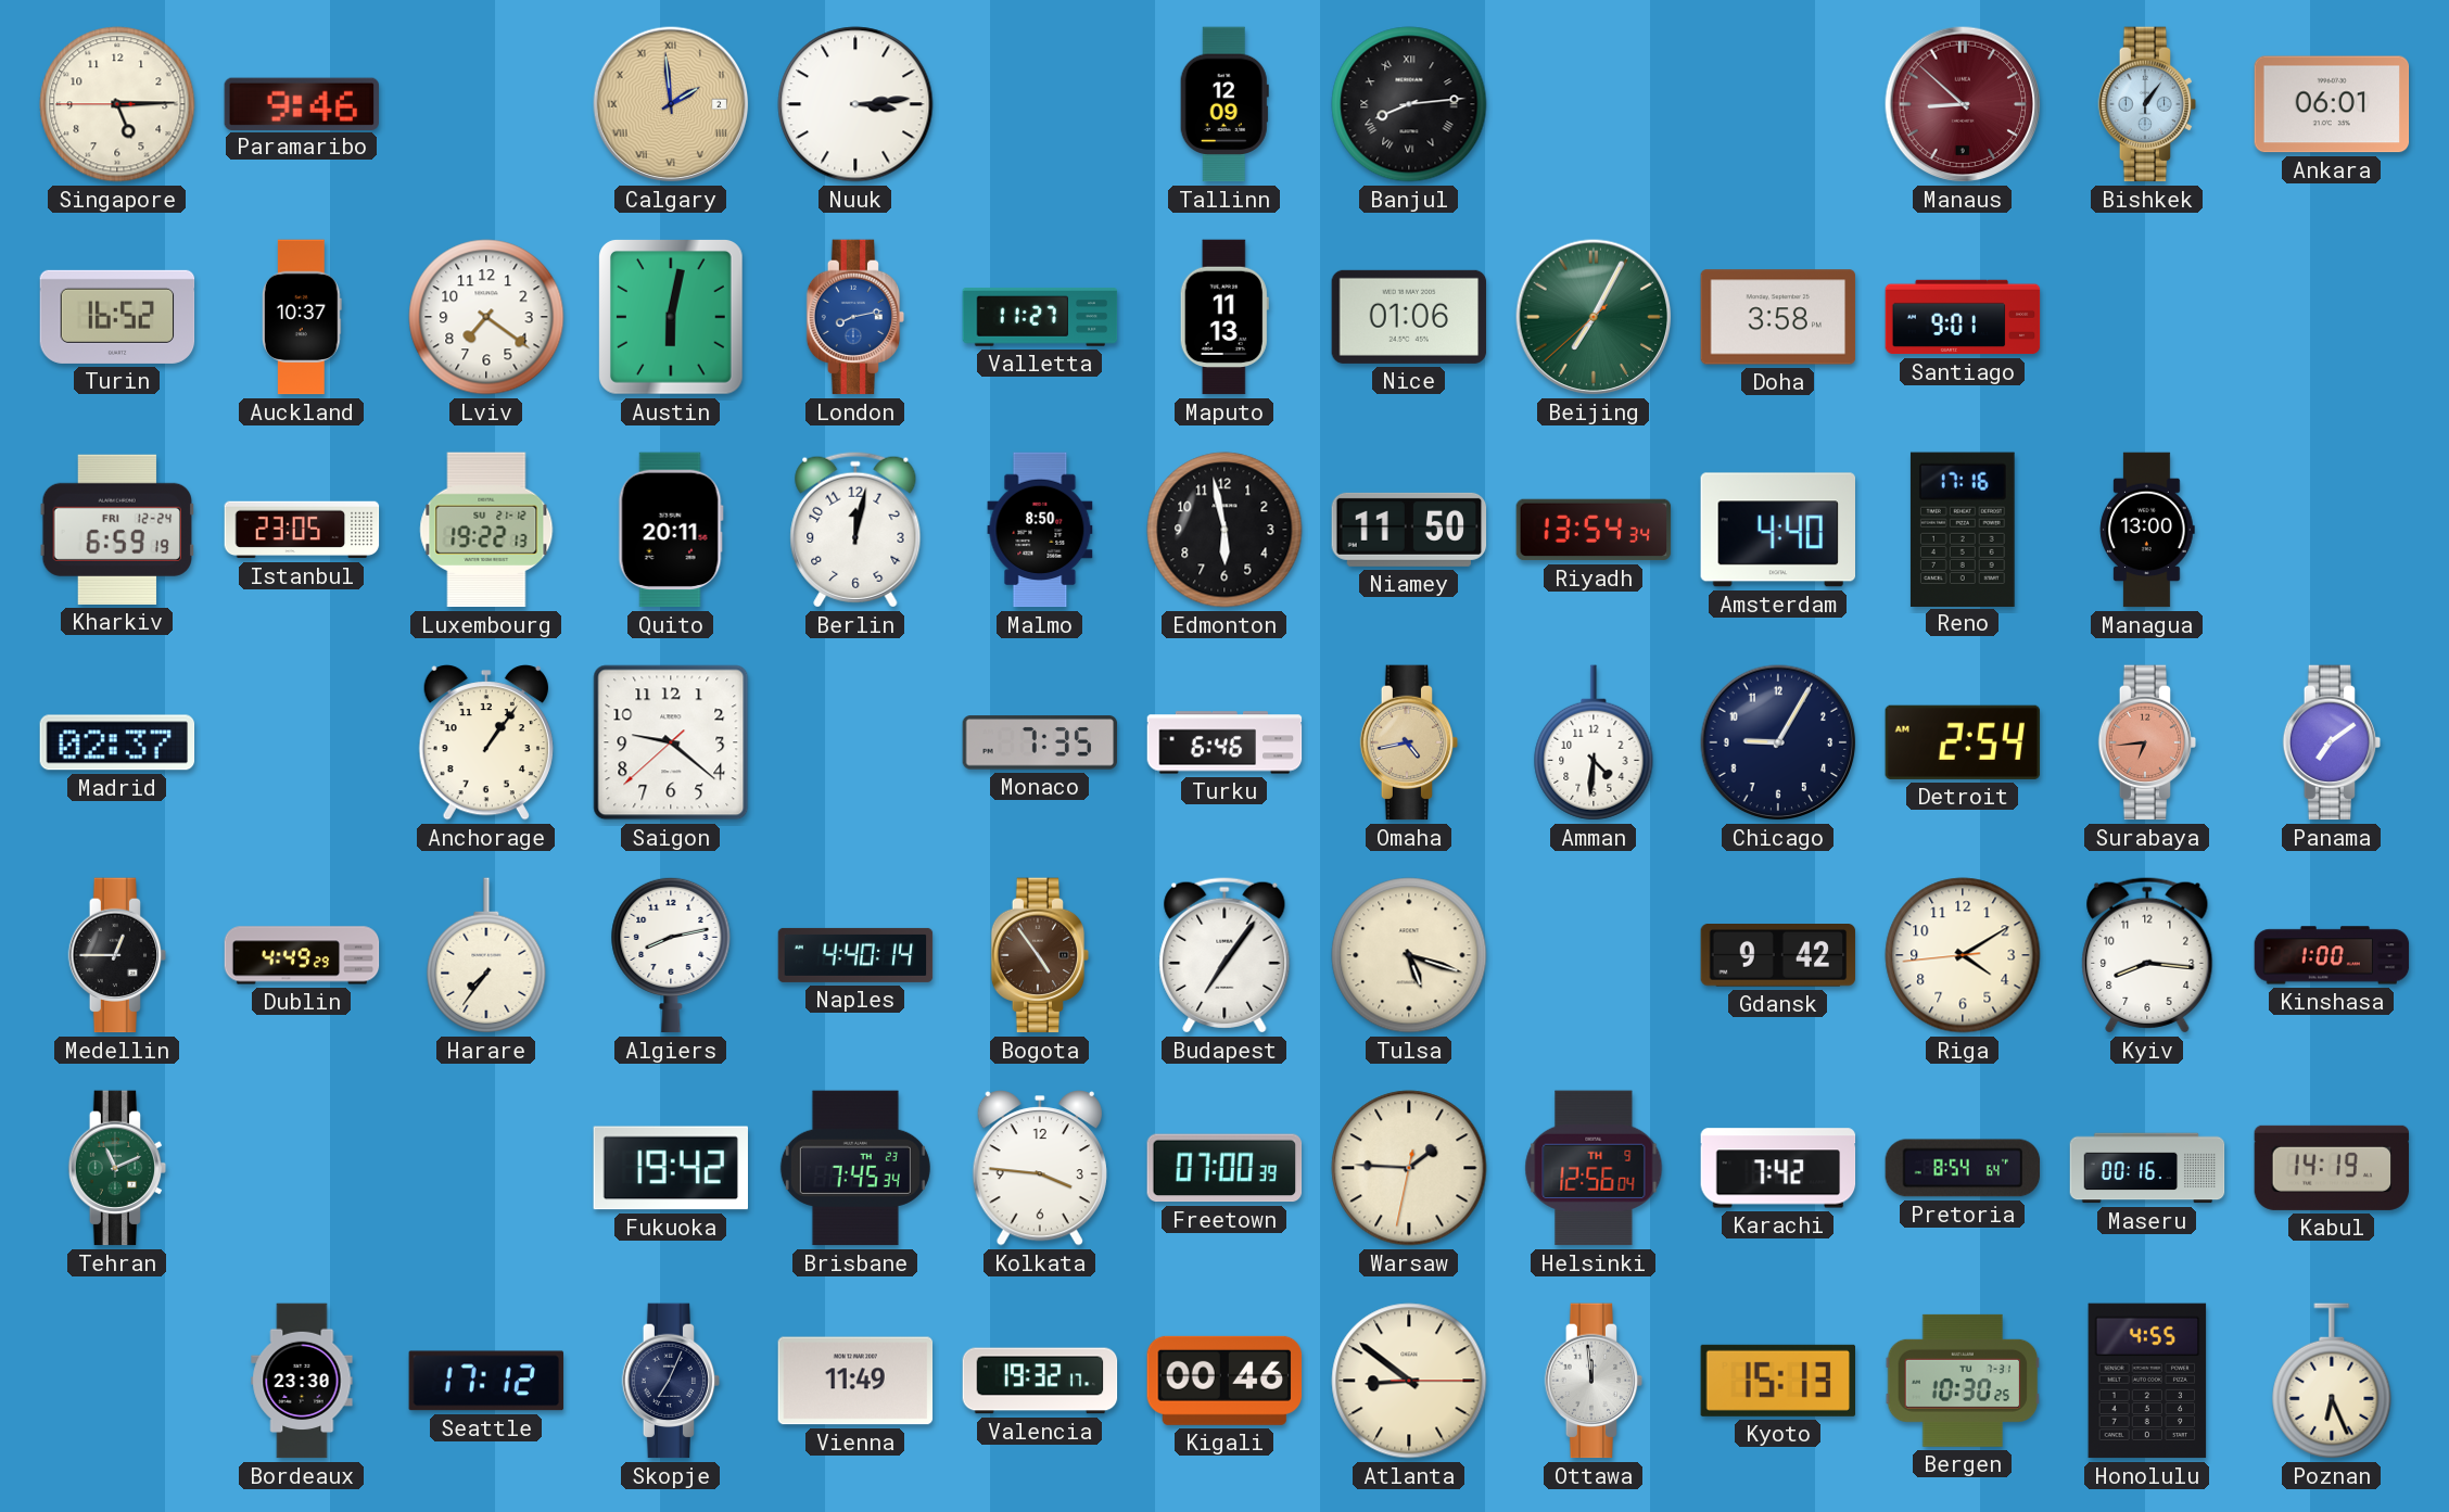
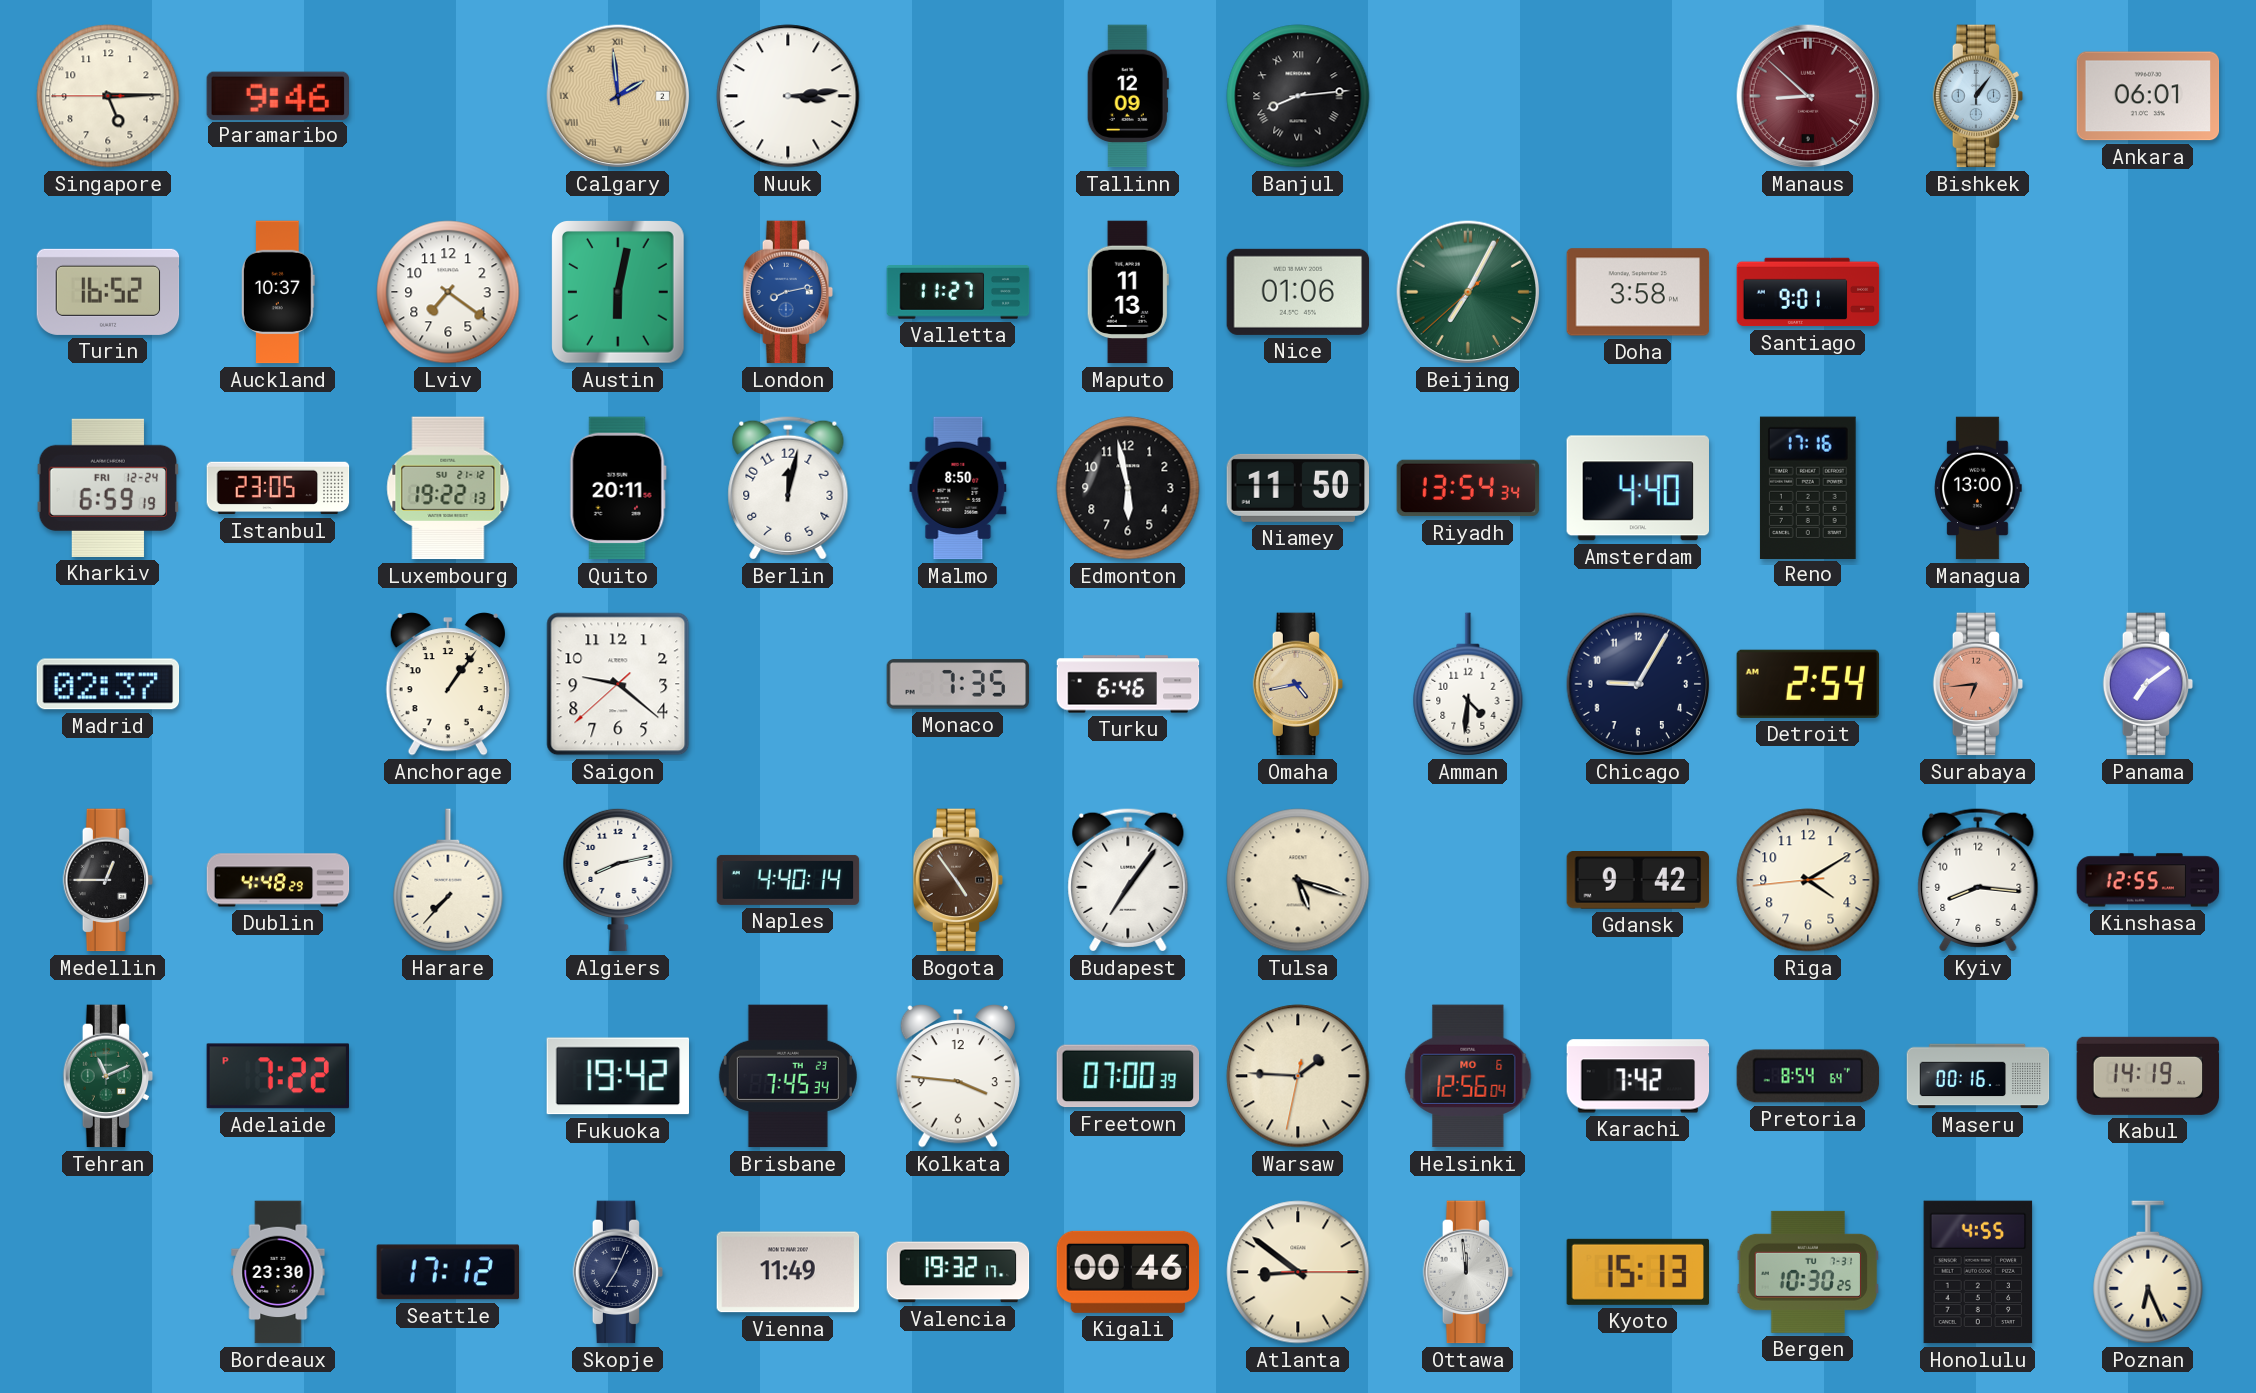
Dublin: 4:49 -> 4:48 (278, 880)
Harare: 7:36 -> 7:37 (448, 880)
Kinshasa: 1:00 -> 12:55 (2148, 880)
Adelaide: none -> 7:22 (277, 1076)
Helsinki date: TH 9 -> MO 6 (1468, 1076)
